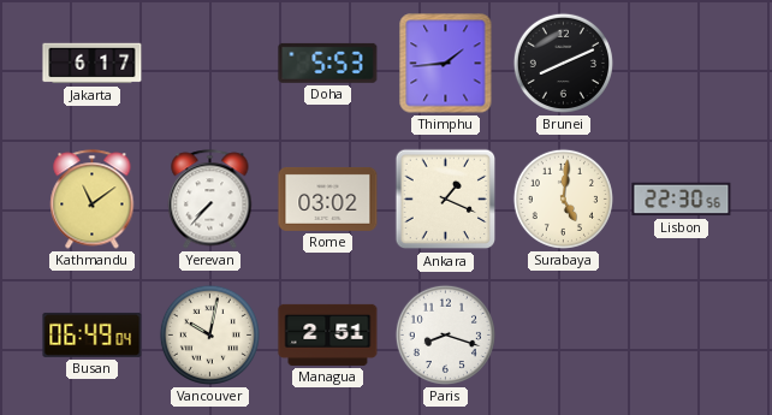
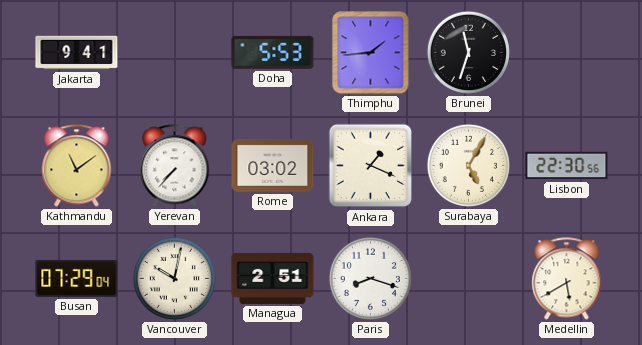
Jakarta: 6:17 -> 9:41 (77, 53)
Brunei: 8:11 -> 11:33 (468, 52)
Surabaya: 5:01 -> 5:05 (468, 165)
Busan: 06:49 -> 07:29 (77, 278)
Medellin: none -> 5:40 (567, 279)
